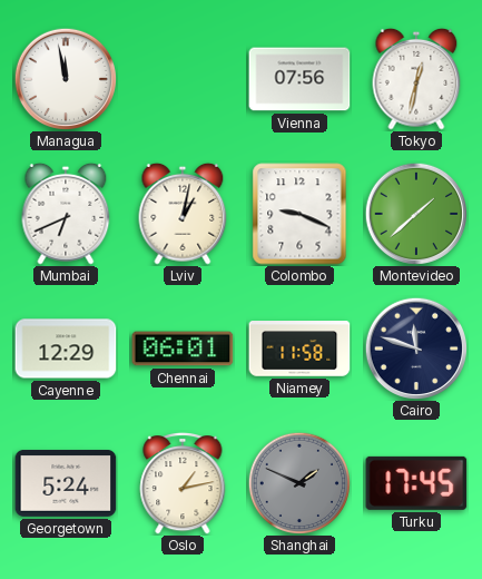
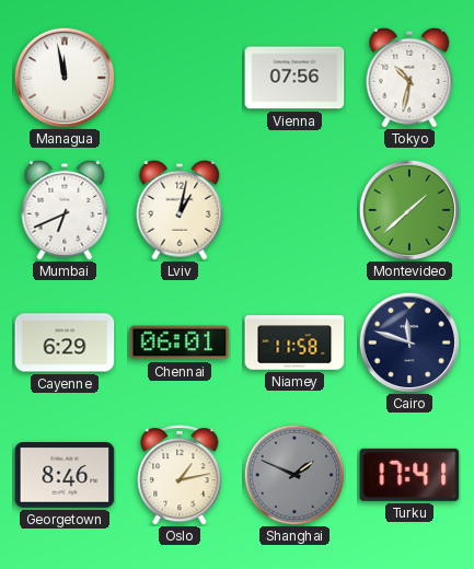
Tokyo: 12:32 -> 10:32 (409, 78)
Colombo: 9:19 -> none (299, 214)
Cayenne: 12:29 -> 6:29 (65, 342)
Georgetown: 5:24 -> 8:46 (65, 476)
Turku: 17:45 -> 17:41 (409, 475)
